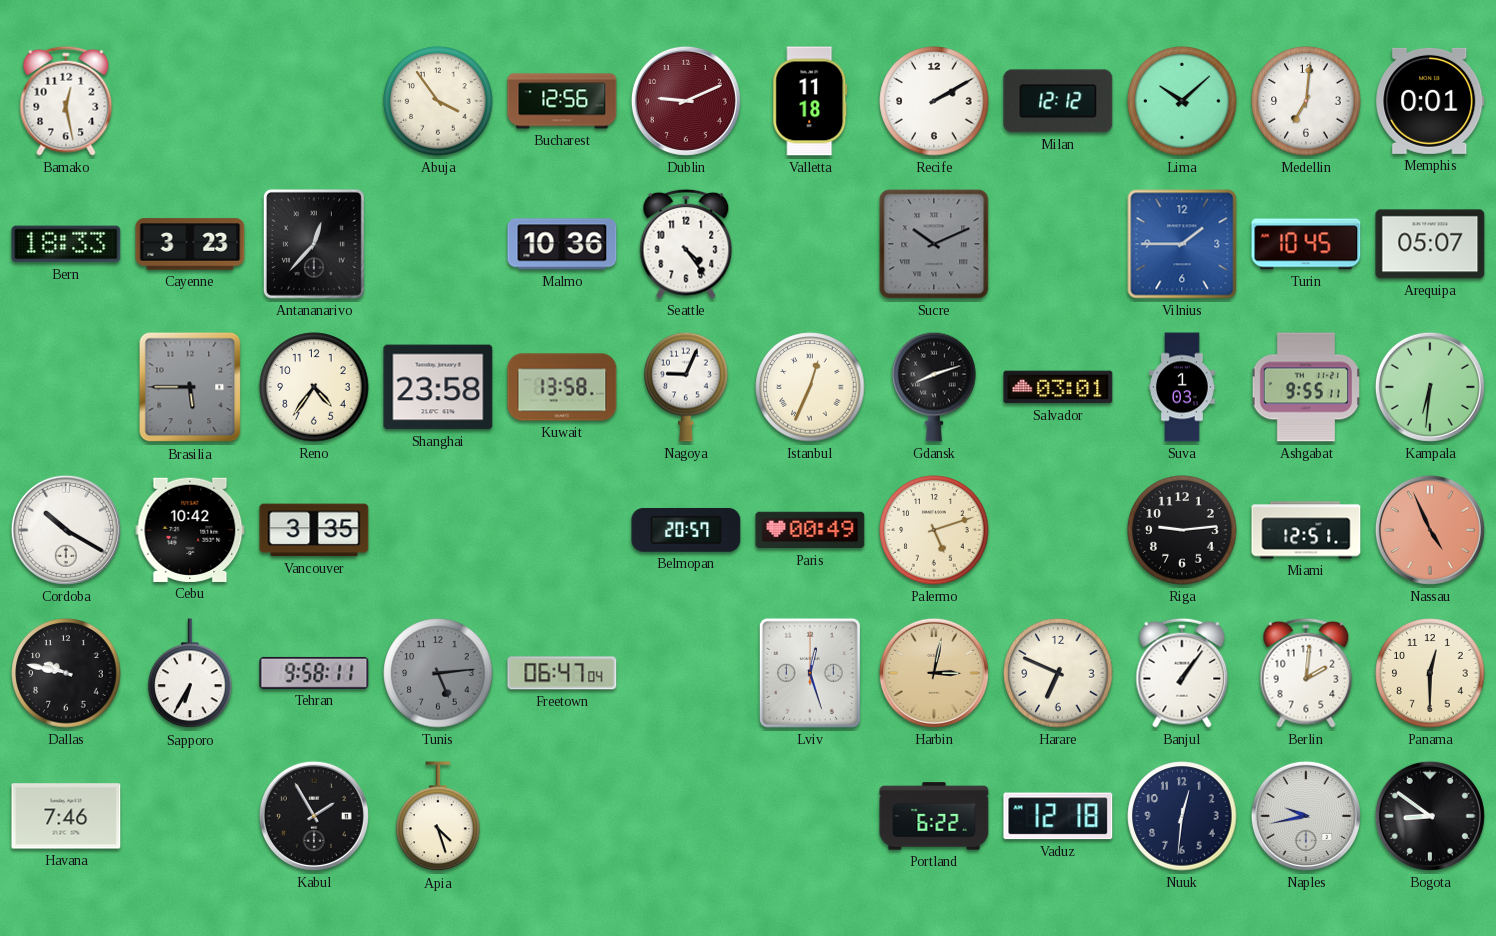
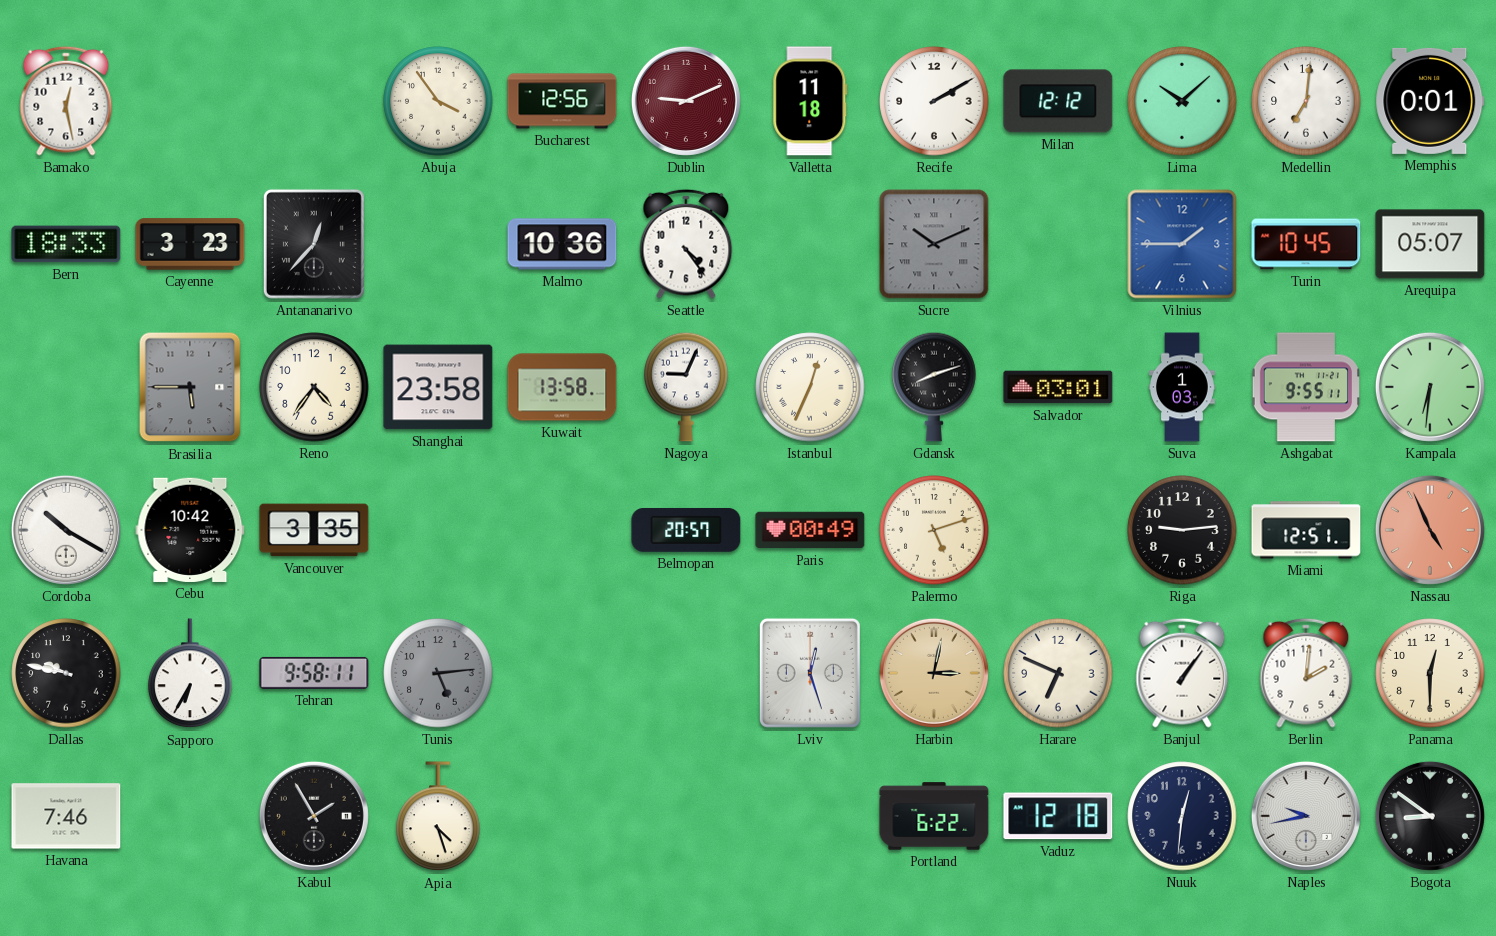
Freetown: 06:47 -> none (562, 673)
